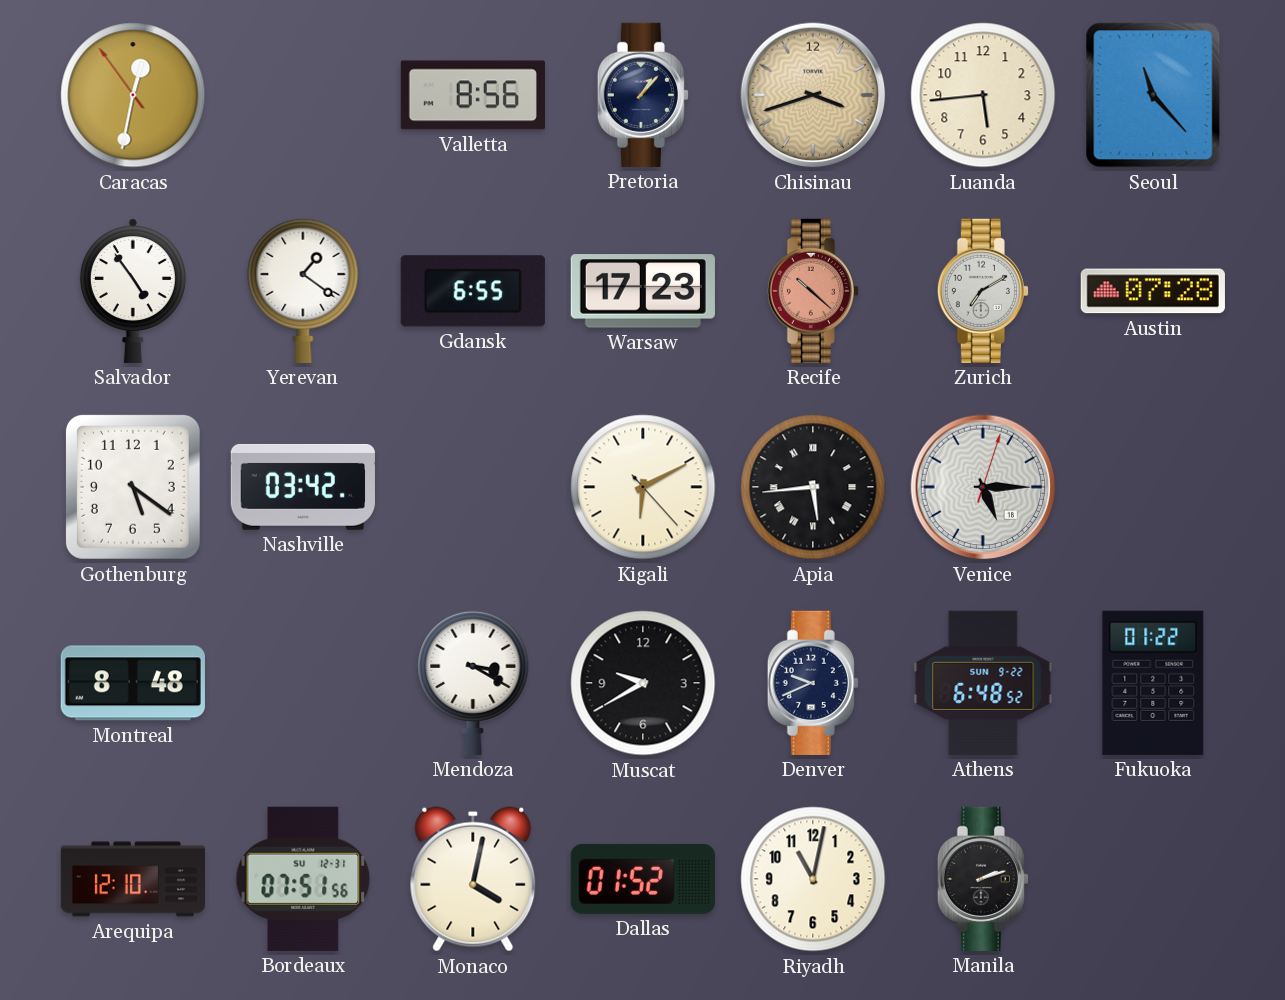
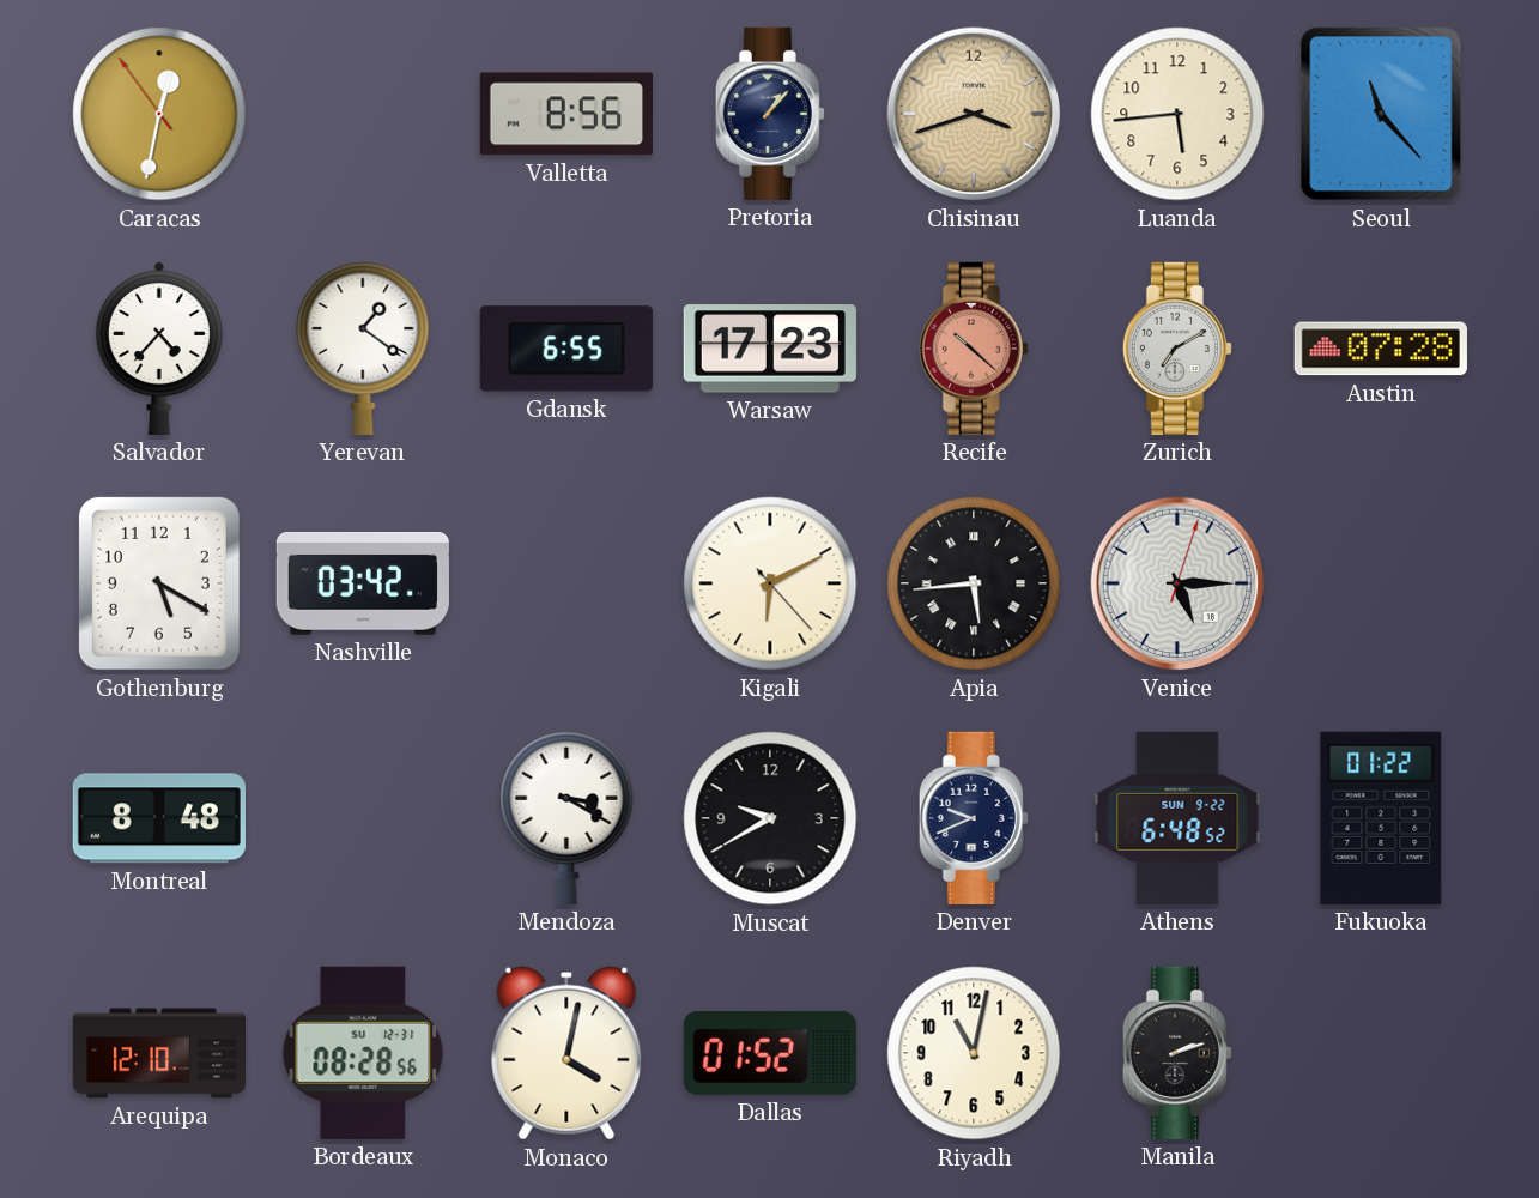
Salvador: 4:54 -> 4:37 (159, 349)
Gothenburg: 5:21 -> 5:20 (159, 583)
Bordeaux: 07:51 -> 08:28 (363, 1053)
